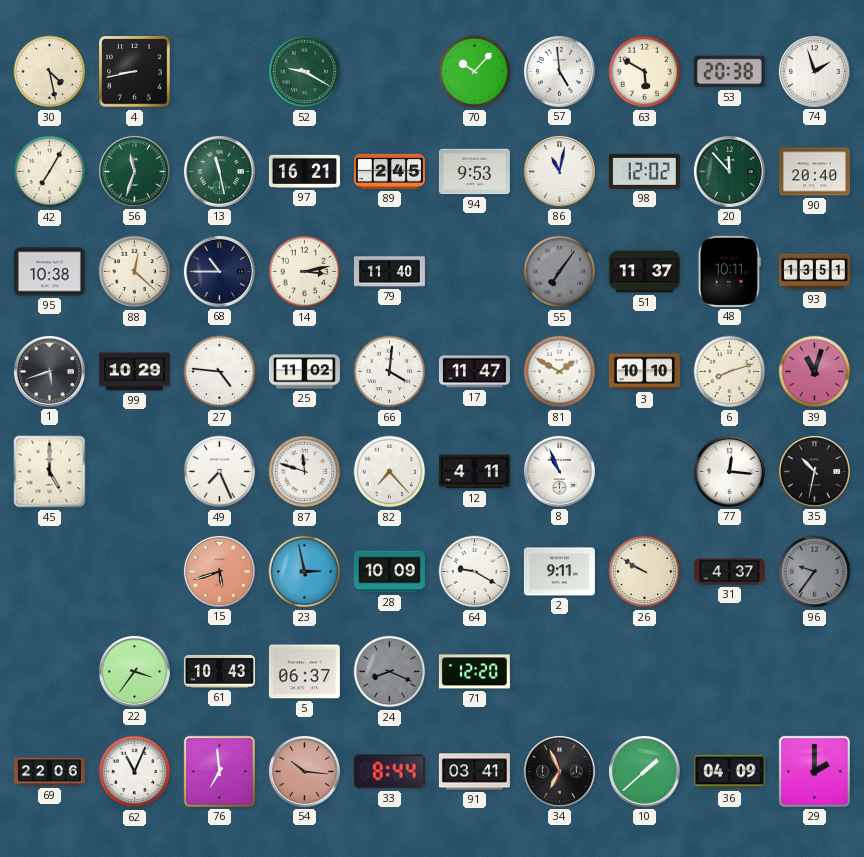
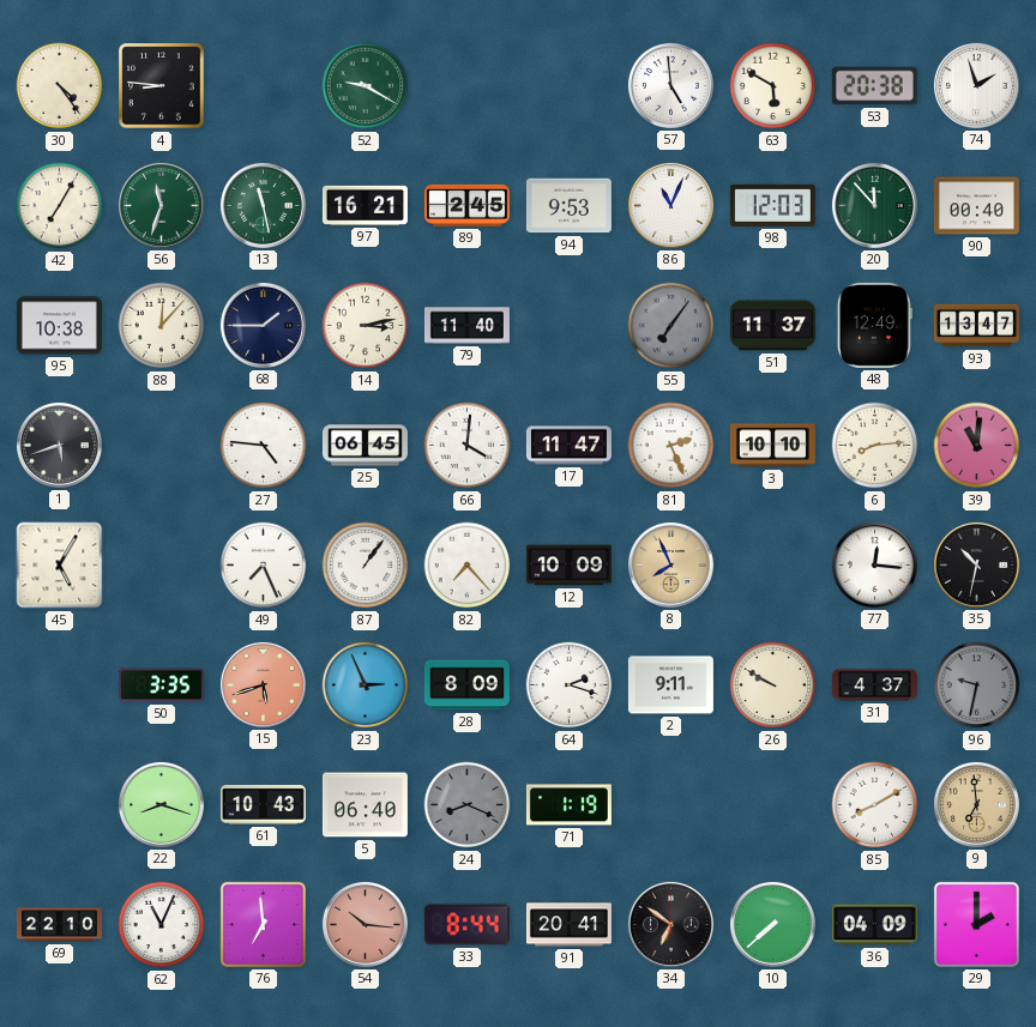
30: 4:28 -> 4:24 (60, 86)
4: 8:43 -> 8:46 (162, 86)
70: 10:07 -> none (475, 72)
86: 11:02 -> 11:04 (670, 205)
98: 12:02 -> 12:03 (772, 205)
90: 20:40 -> 00:40 (976, 206)
88: 12:22 -> 12:07 (162, 326)
68: 10:45 -> 1:45 (263, 325)
48: 10:11 -> 12:49 (874, 325)
93: 13:51 -> 13:47 (976, 326)
99: 10:29 -> none (134, 372)
25: 11:02 -> 06:45 (365, 446)
81: 1:50 -> 2:26 (671, 446)
6: 8:12 -> 8:14 (875, 446)
39: 11:03 -> 11:01 (977, 446)
45: 5:00 -> 5:05 (60, 566)
87: 11:48 -> 1:06 (366, 566)
12: 4:11 -> 10:09 (568, 566)
8: 10:56 -> 7:56 (670, 564)
8 dial: white -> champagne (670, 564)
50: none -> 3:35 (161, 685)
23: 2:58 -> 2:56 (366, 685)
28: 10:09 -> 8:09 (466, 685)
64: 9:20 -> 2:18 (570, 685)
96: 9:36 -> 9:32 (977, 685)
22: 3:36 -> 8:18 (161, 804)
5: 06:37 -> 06:40 (365, 805)
71: 12:20 -> 1:19 (568, 805)
85: none -> 8:10 (875, 805)
9: none -> 6:59 (976, 804)
69: 22:06 -> 22:10 (59, 925)
91: 03:41 -> 20:41 (568, 925)
34: 6:56 -> 6:51 (670, 924)
10: 1:38 -> 7:38 (772, 924)
